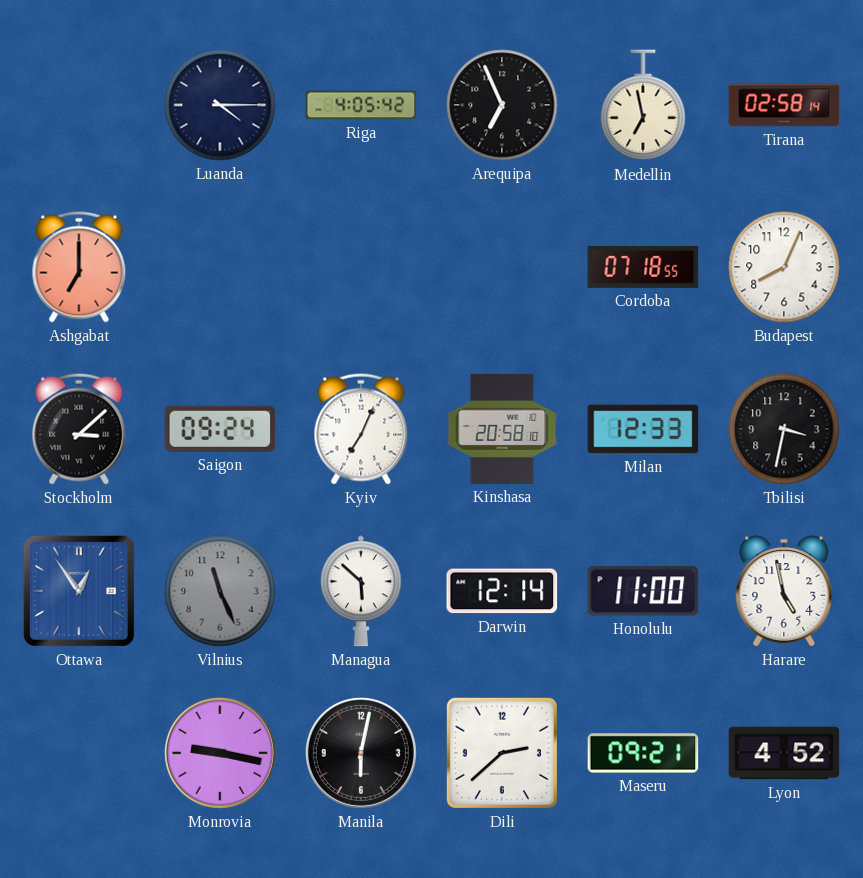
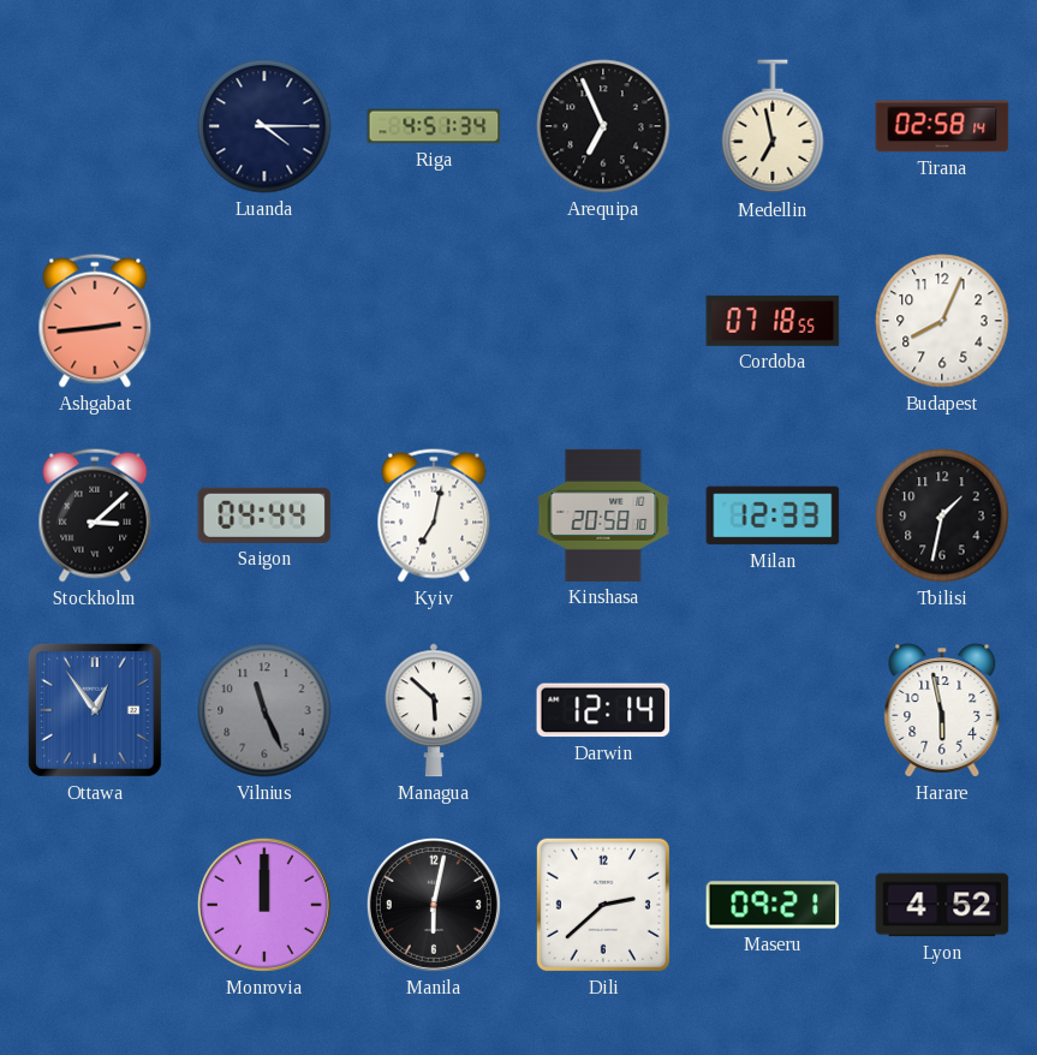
Riga: 4:05 -> 4:51 (434, 126)
Ashgabat: 7:00 -> 2:44 (95, 321)
Saigon: 09:24 -> 04:44 (264, 515)
Kyiv: 7:04 -> 7:02 (434, 515)
Tbilisi: 3:32 -> 1:32 (942, 515)
Honolulu: 11:00 -> none (643, 591)
Harare: 4:58 -> 5:58 (942, 710)
Monrovia: 9:17 -> 12:00 (264, 905)
